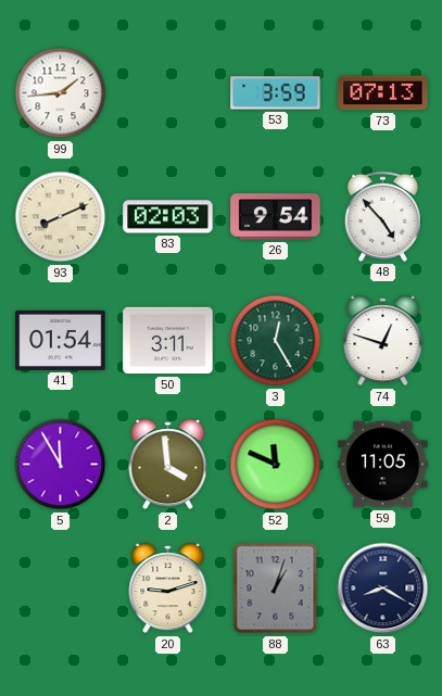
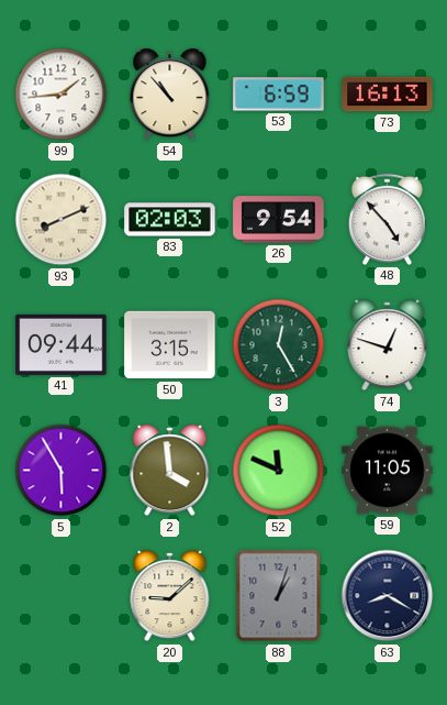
54: none -> 10:53 (170, 95)
53: 3:59 -> 6:59 (279, 95)
73: 07:13 -> 16:13 (388, 95)
41: 01:54 -> 09:44 (62, 344)
50: 3:11 -> 3:15 (170, 345)
5: 11:55 -> 5:55 (62, 471)
20: 9:12 -> 9:08 (170, 596)
